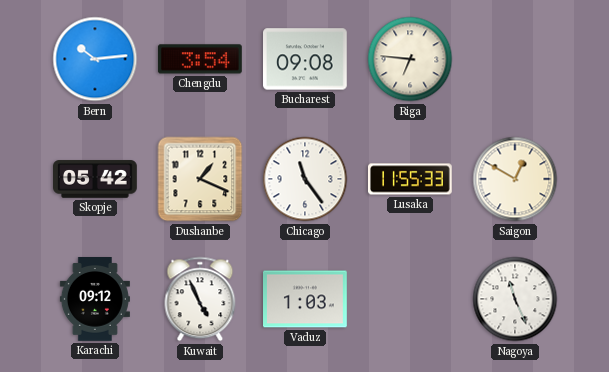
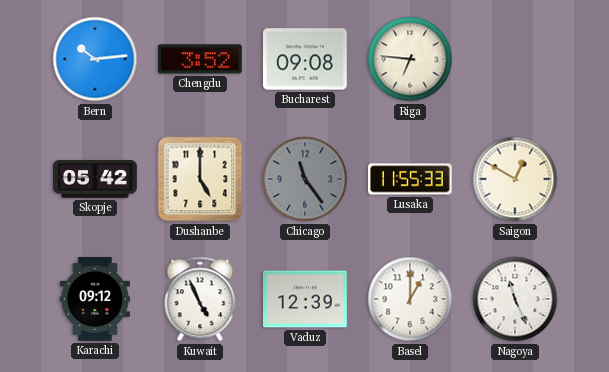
Chengdu: 3:54 -> 3:52 (200, 59)
Dushanbe: 1:19 -> 5:00 (200, 179)
Chicago dial: white -> grey (305, 179)
Vaduz: 1:03 -> 12:39 (306, 299)
Basel: none -> 1:00 (410, 299)
